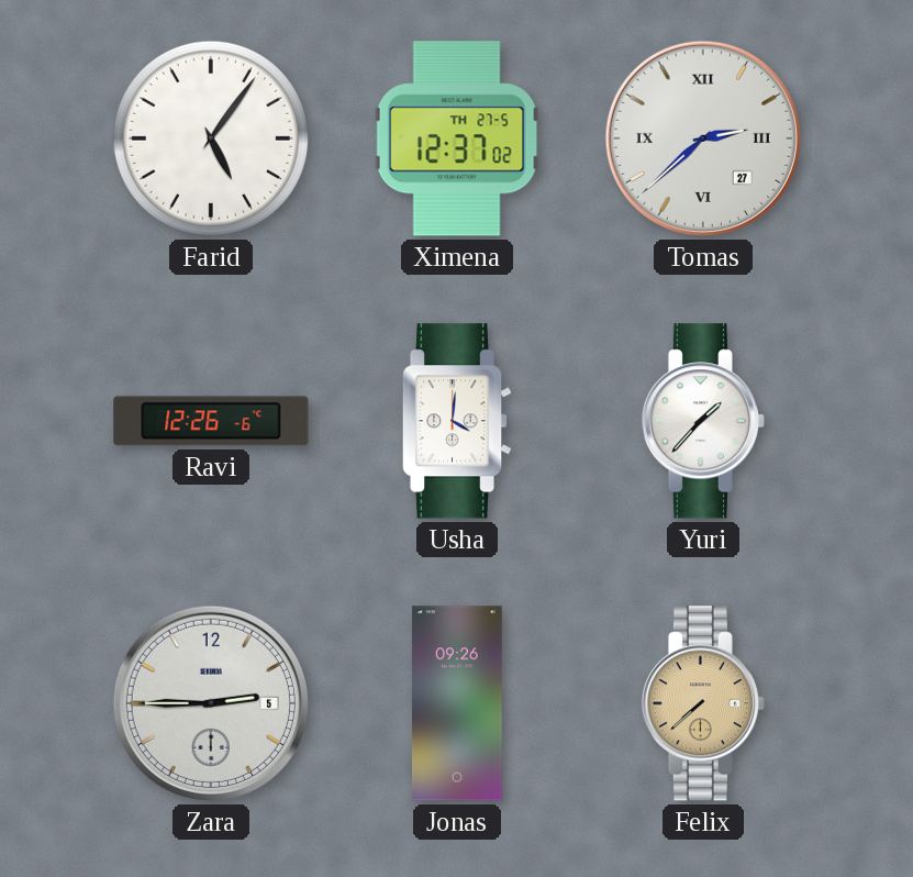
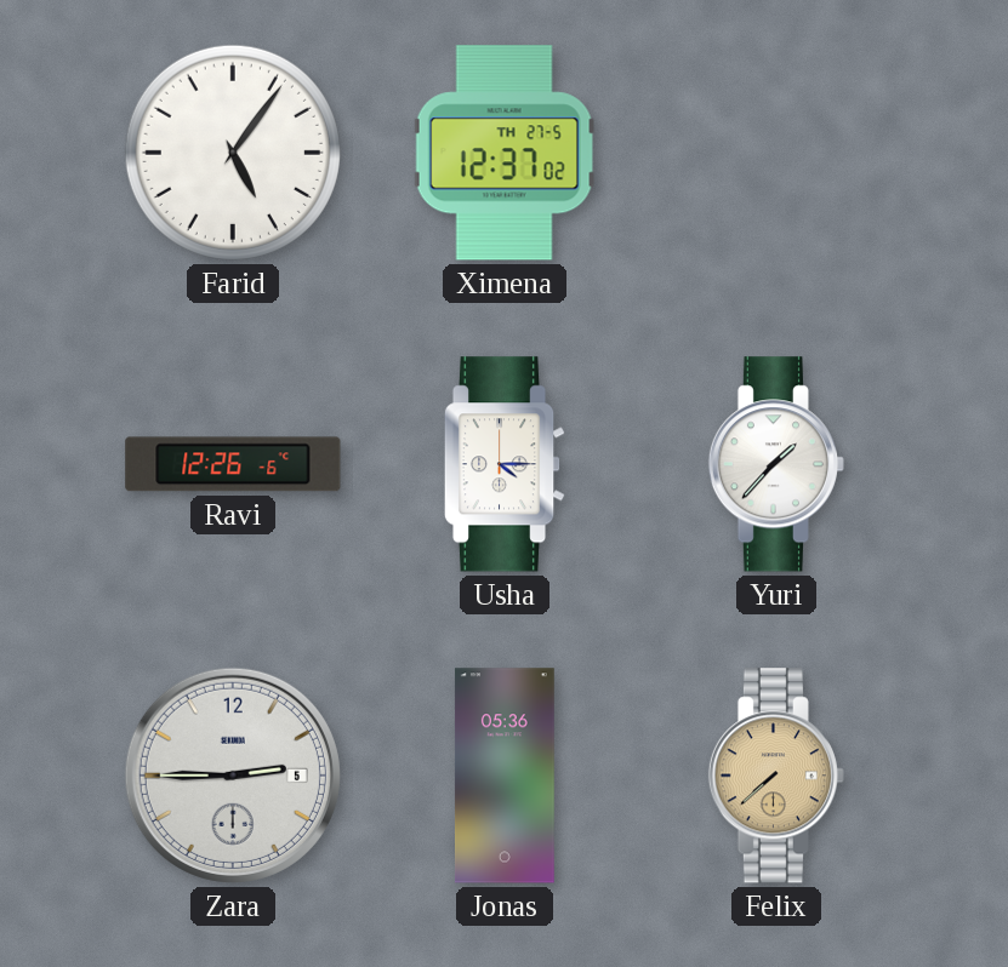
Tomas: 2:38 -> none (703, 138)
Usha: 4:01 -> 4:15 (505, 464)
Jonas: 09:26 -> 05:36 (505, 776)
